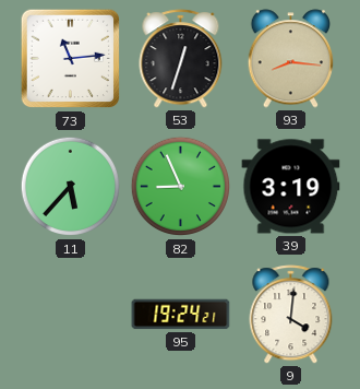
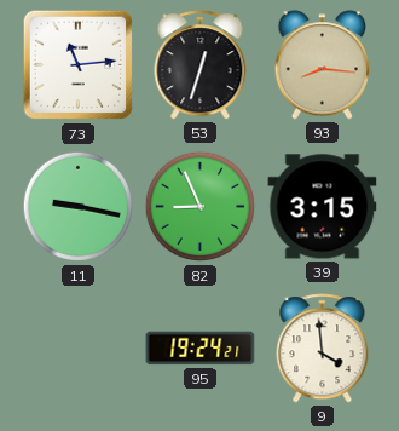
11: 5:37 -> 9:17 (79, 207)
39: 3:19 -> 3:15 (323, 207)
9: 4:01 -> 3:59 (323, 349)
